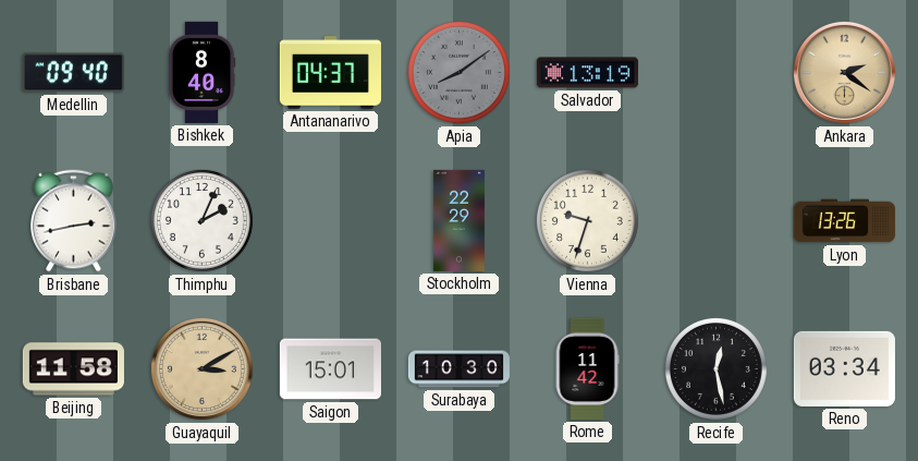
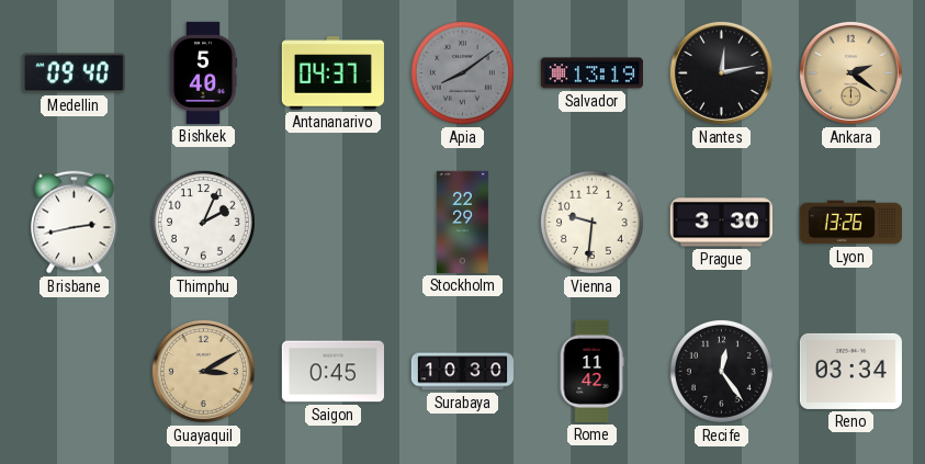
Bishkek: 8:40 -> 5:40 (203, 72)
Nantes: none -> 12:13 (721, 72)
Vienna: 9:33 -> 9:31 (591, 222)
Prague: none -> 3:30 (721, 223)
Beijing: 11:58 -> none (73, 369)
Saigon: 15:01 -> 0:45 (332, 372)
Recife: 12:28 -> 12:24 (721, 371)
